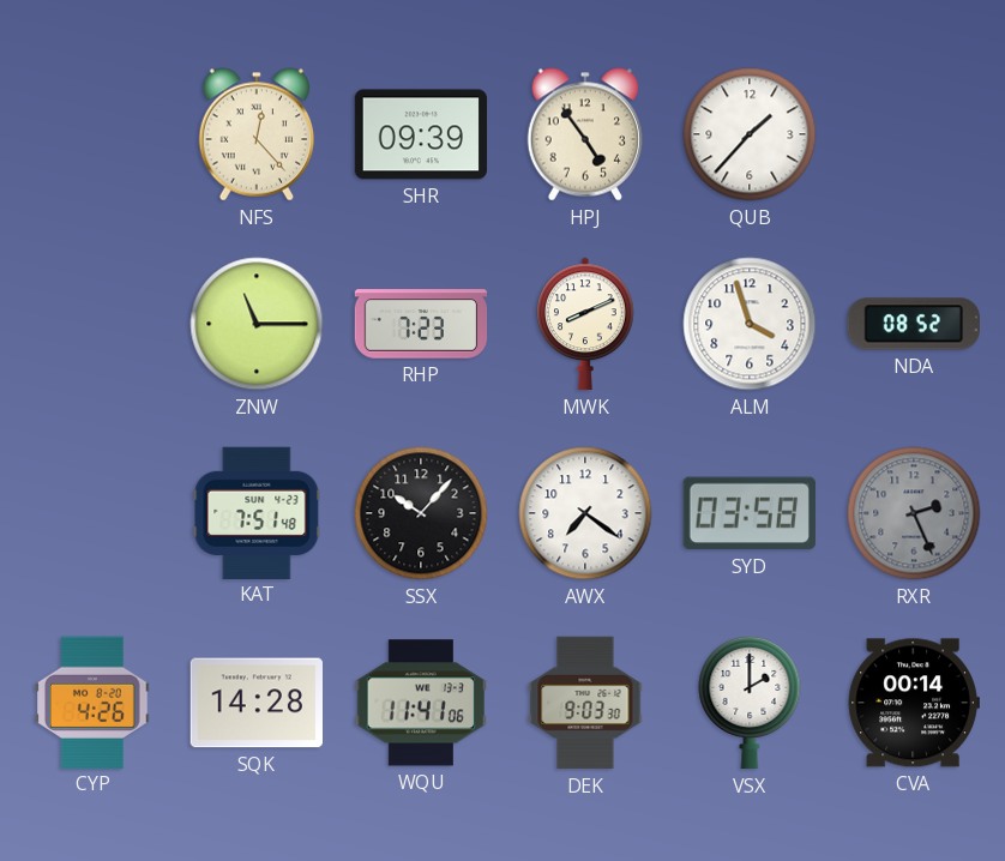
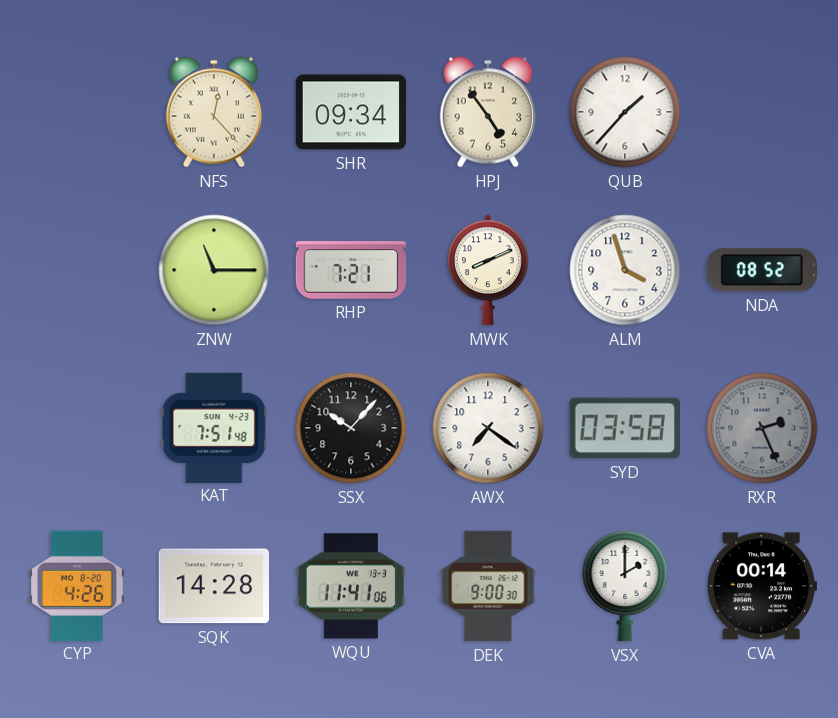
SHR: 09:39 -> 09:34 (351, 112)
RHP: 7:23 -> 7:21 (351, 270)
DEK: 9:03 -> 9:00 (488, 586)
